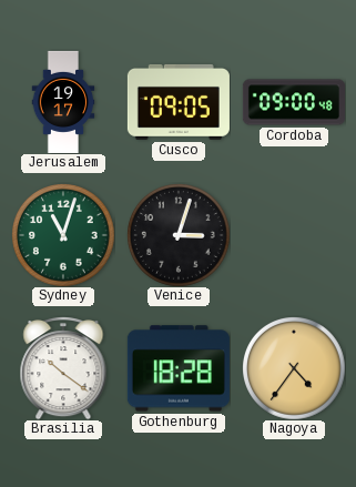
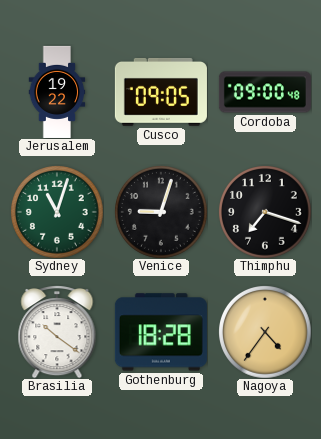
Jerusalem: 19:17 -> 19:22 (57, 92)
Venice: 3:03 -> 9:03 (161, 212)
Thimphu: none -> 7:18 (265, 212)
